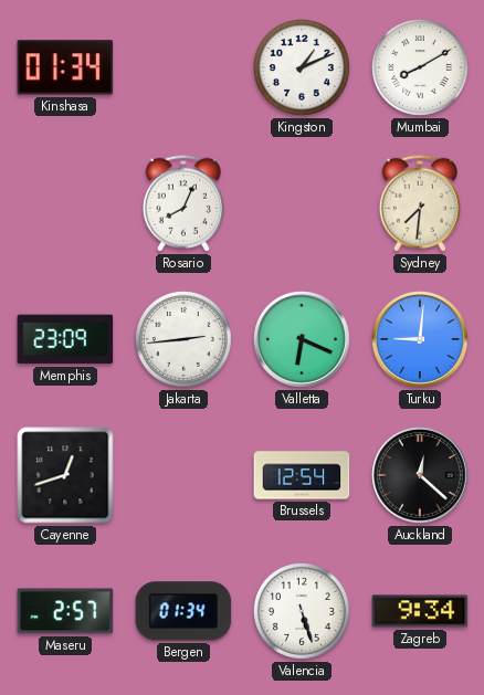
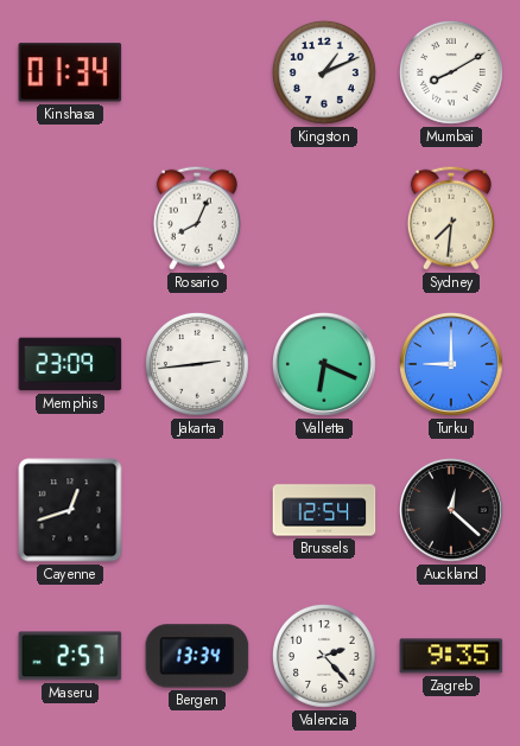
Turku: 9:01 -> 9:00 (452, 365)
Bergen: 01:34 -> 13:34 (197, 656)
Valencia: 5:27 -> 2:23 (324, 656)
Zagreb: 9:34 -> 9:35 (451, 656)
